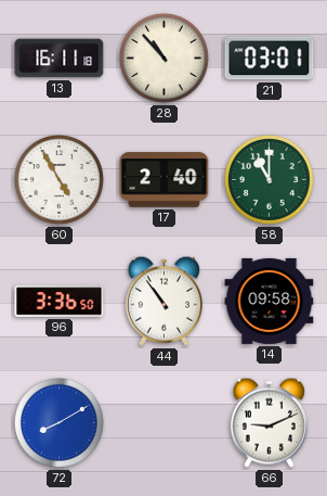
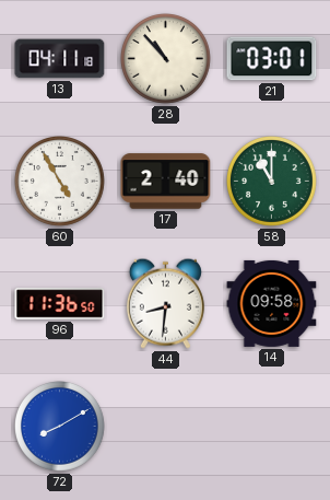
13: 16:11 -> 04:11 (60, 59)
96: 3:36 -> 11:36 (60, 304)
44: 10:54 -> 8:31 (165, 303)
66: 9:11 -> none (269, 422)
